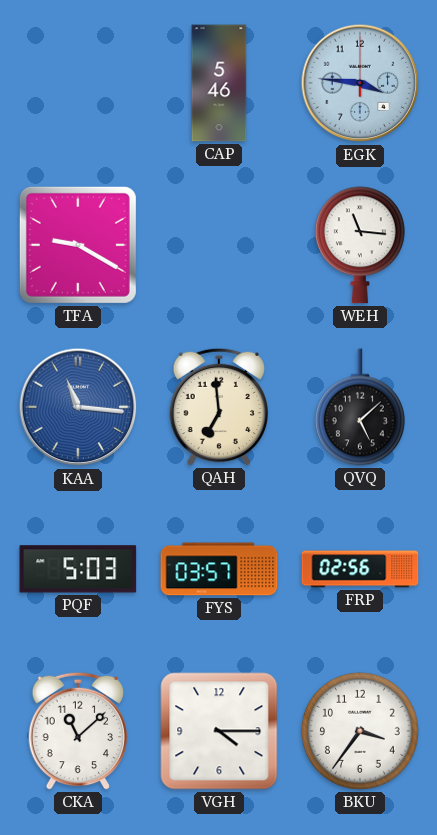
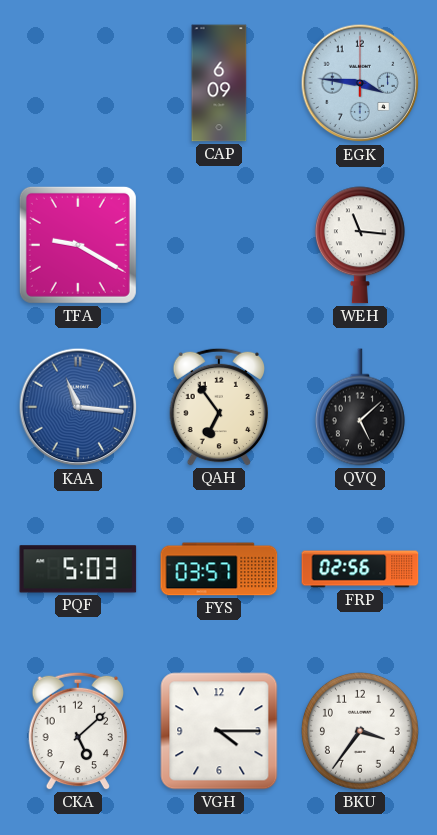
CAP: 5:46 -> 6:09 (219, 83)
QAH: 6:59 -> 6:54 (219, 407)
CKA: 11:08 -> 5:08 (78, 731)
